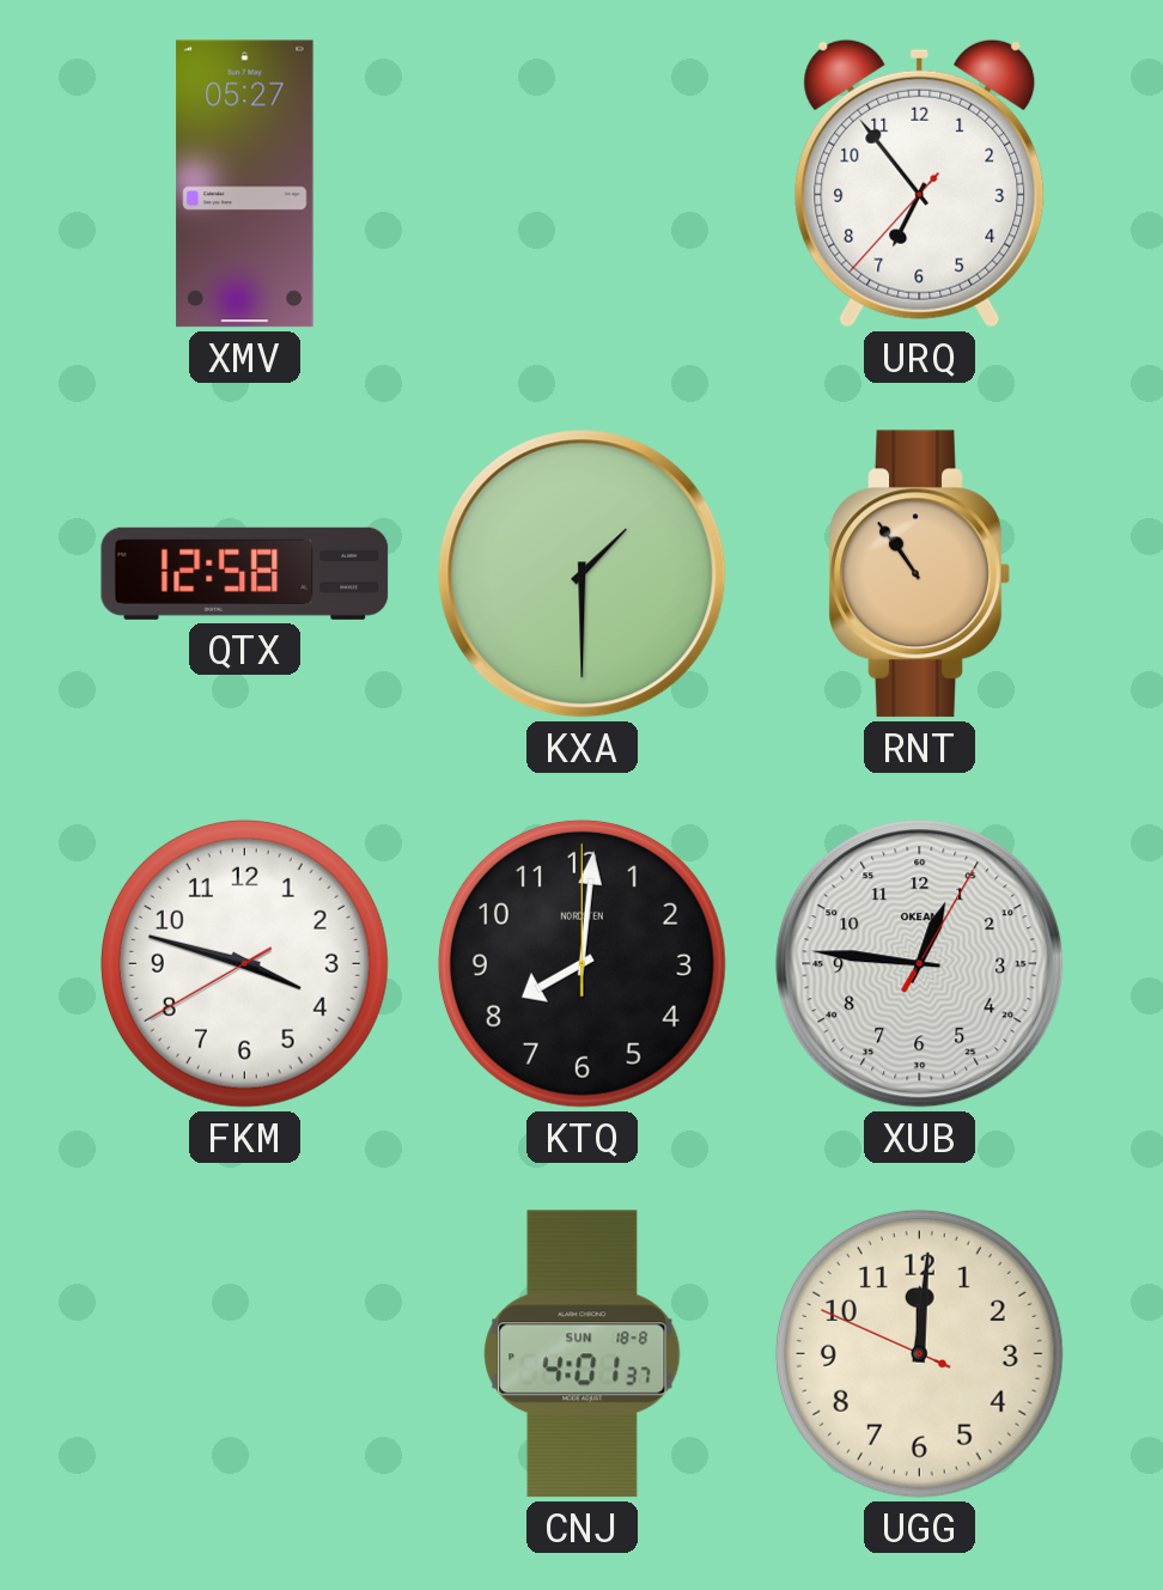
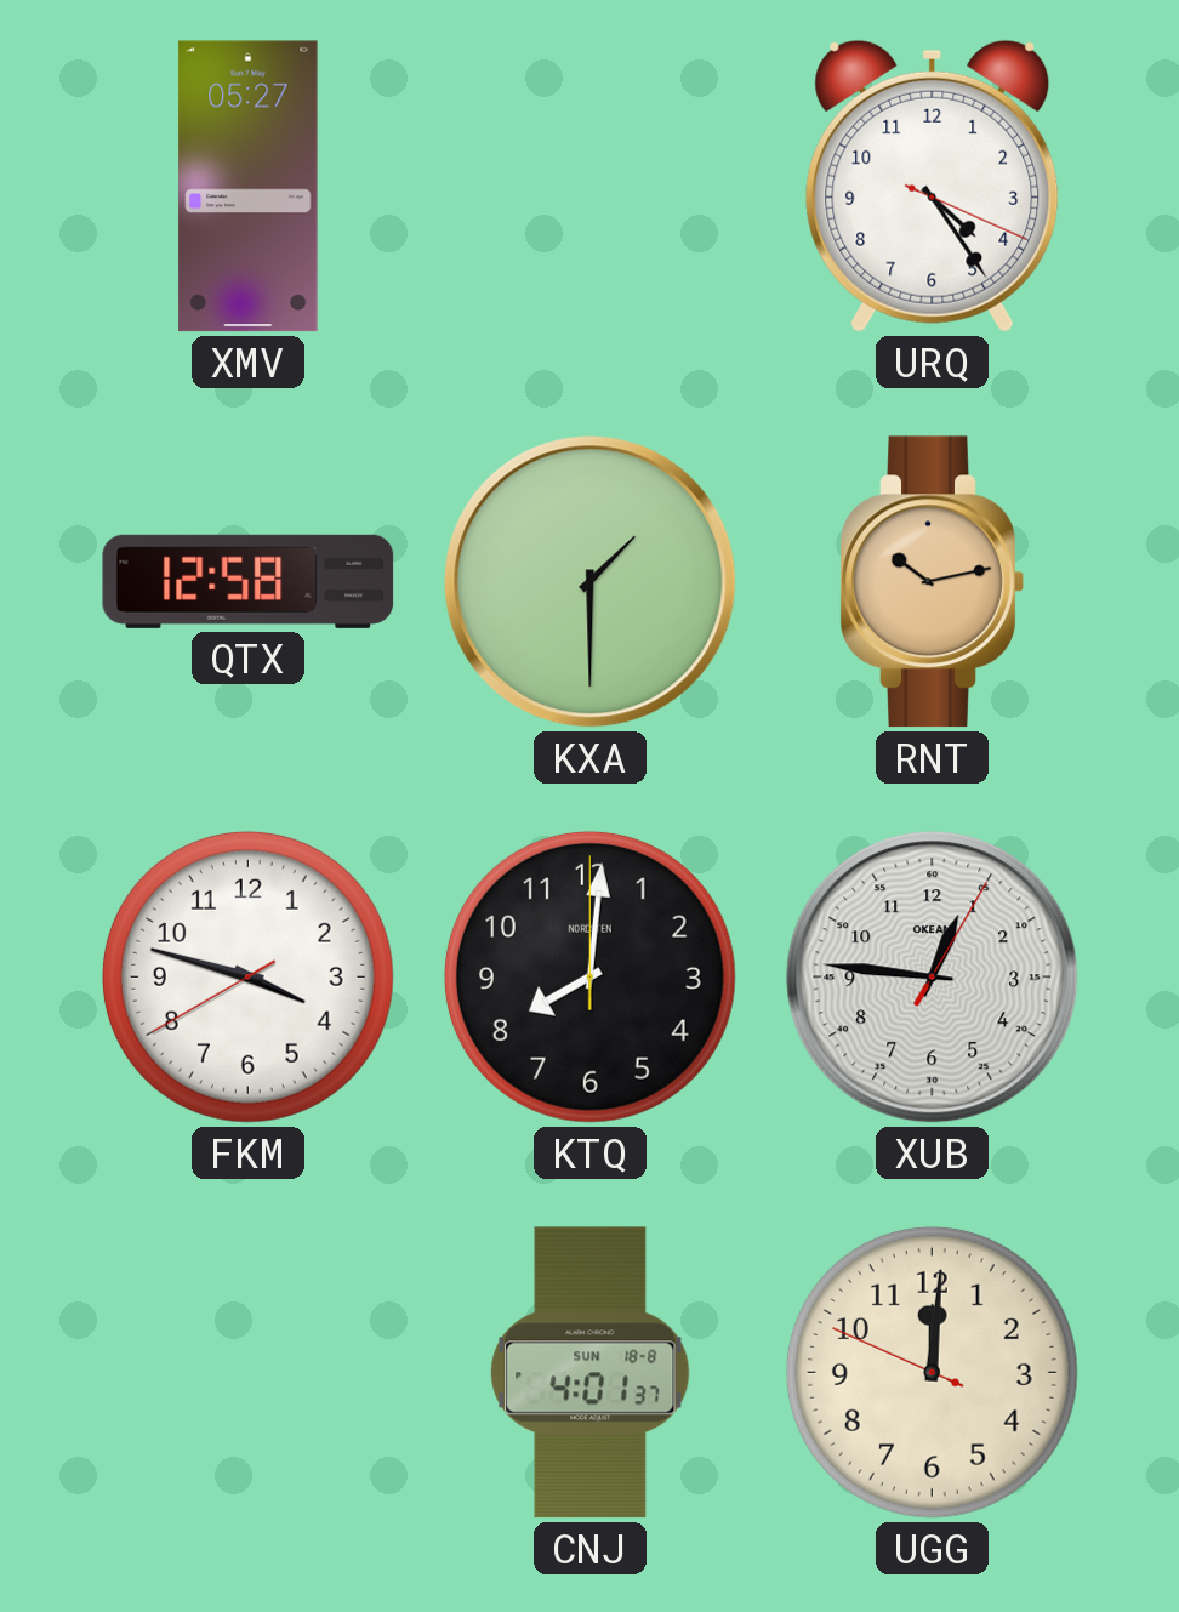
URQ: 6:53 -> 4:24 (933, 186)
RNT: 10:54 -> 10:13 (932, 582)
